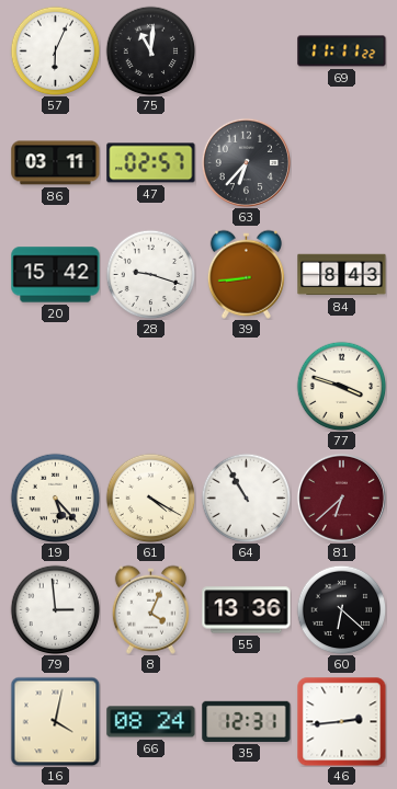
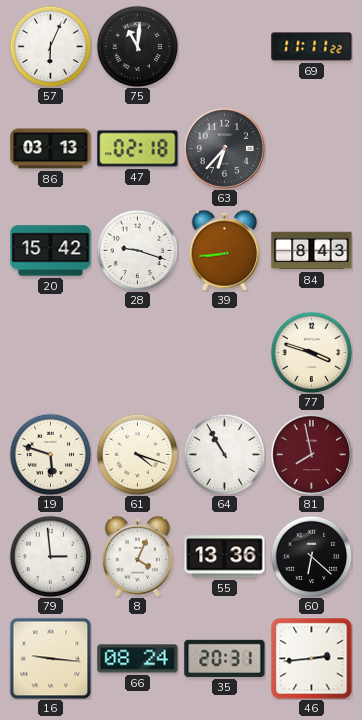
86: 03:11 -> 03:13 (51, 149)
47: 02:57 -> 02:18 (138, 149)
19: 5:23 -> 5:48 (50, 454)
61: 4:20 -> 4:18 (137, 454)
81: 6:38 -> 7:58 (311, 454)
16: 4:02 -> 9:16 (50, 658)
35: 12:31 -> 20:31 (225, 658)
